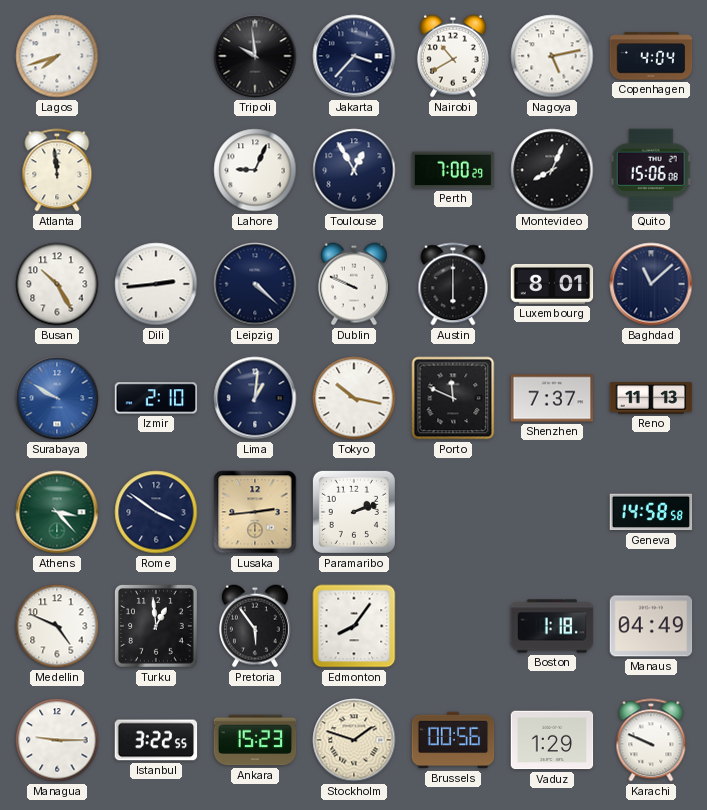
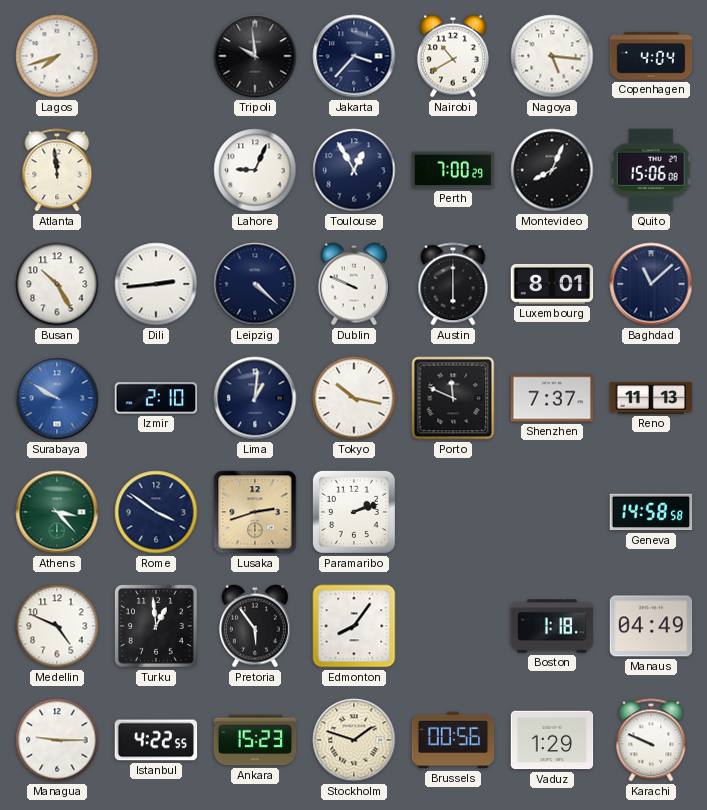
Nagoya: 5:13 -> 5:16 (552, 56)
Lusaka: 2:44 -> 2:42 (255, 512)
Istanbul: 3:22 -> 4:22 (156, 740)
